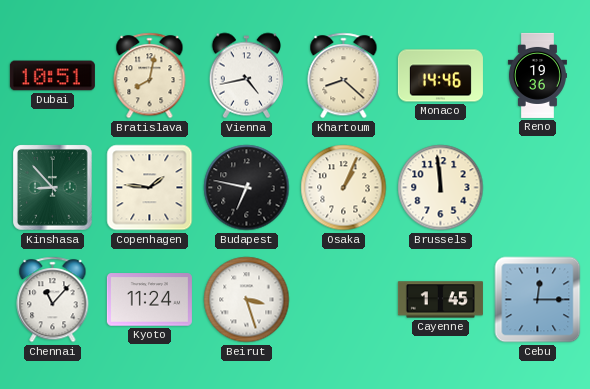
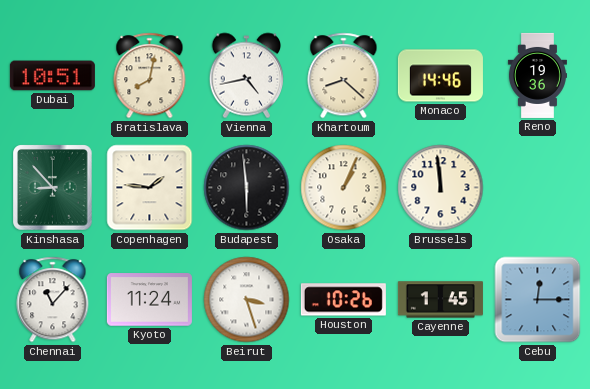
Budapest: 6:47 -> 5:59 (247, 188)
Houston: none -> 10:26 (343, 300)
